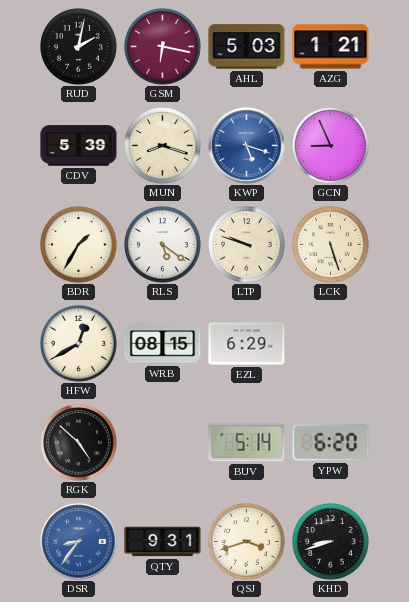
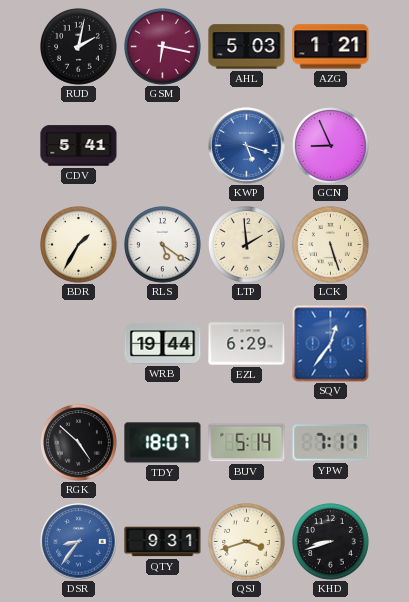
CDV: 5:39 -> 5:41 (79, 146)
MUN: 8:18 -> none (163, 146)
LTP: 9:48 -> 1:59 (247, 245)
HFW: 12:40 -> none (79, 344)
WRB: 08:15 -> 19:44 (163, 344)
SQV: none -> 12:36 (331, 344)
TDY: none -> 18:07 (163, 443)
YPW: 6:20 -> 7:11 (331, 443)
